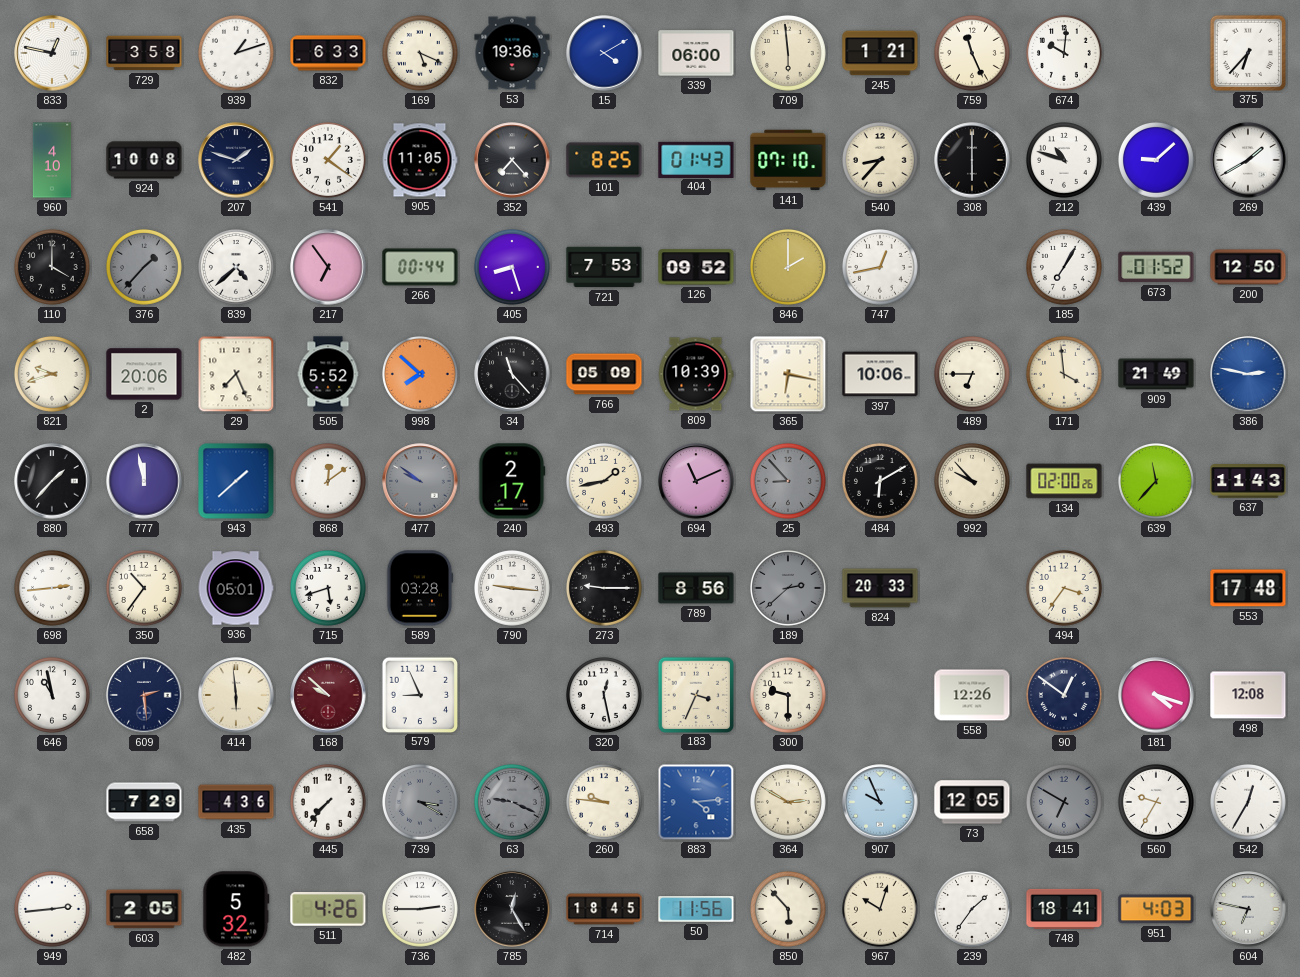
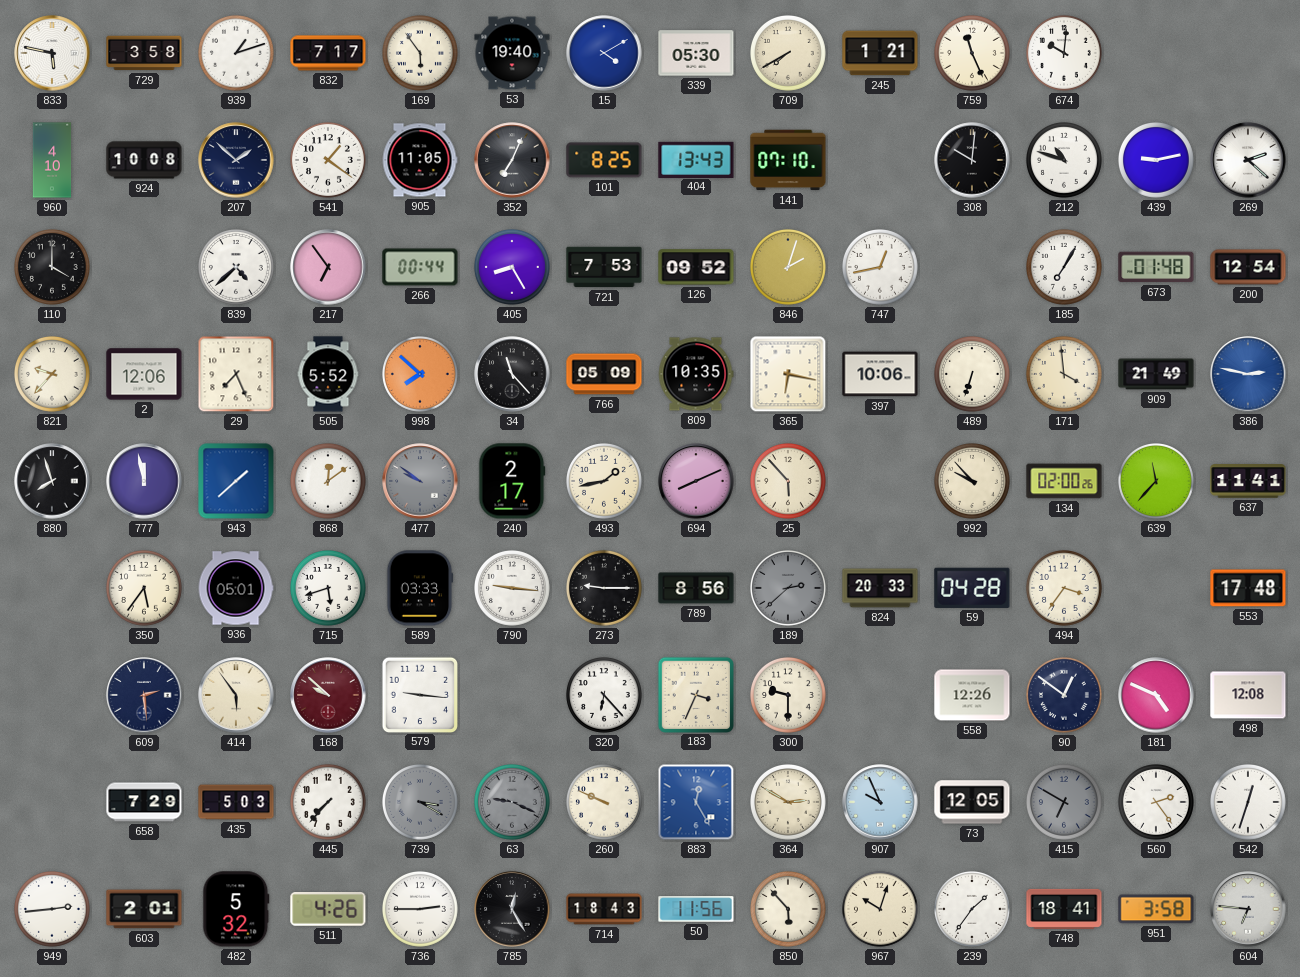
833: 12:47 -> 5:47 (52, 53)
832: 6:33 -> 7:17 (328, 53)
169: 5:19 -> 5:54 (421, 54)
53: 19:36 -> 19:40 (512, 53)
339: 06:00 -> 05:30 (696, 53)
709: 5:59 -> 7:40 (789, 54)
375: 6:37 -> none (1247, 52)
207: 1:48 -> 1:52 (236, 160)
352: 7:23 -> 7:04 (512, 160)
404: 01:43 -> 13:43 (696, 159)
540: 8:37 -> none (881, 161)
308: 6:00 -> 10:01 (972, 160)
439: 9:08 -> 9:13 (1157, 161)
269: 1:40 -> 2:22 (1248, 160)
376: 1:37 -> none (145, 268)
405: 8:27 -> 8:25 (513, 268)
846: 2:00 -> 2:03 (789, 268)
673: 01:52 -> 01:48 (1156, 267)
200: 12:50 -> 12:54 (1248, 267)
821: 9:42 -> 9:37 (53, 375)
2: 20:06 -> 12:06 (144, 374)
809: 10:39 -> 10:35 (696, 374)
489: 6:45 -> 6:33 (973, 375)
880: 1:37 -> 7:57 (52, 481)
694: 11:11 -> 8:11 (696, 481)
25: 8:53 -> 5:53 (789, 482)
25 dial: grey -> cream (789, 482)
484: 6:10 -> none (881, 482)
637: 11:43 -> 11:41 (1248, 481)
698: 2:44 -> none (53, 589)
350: 10:36 -> 5:36 (145, 589)
589: 03:28 -> 03:33 (420, 588)
59: none -> 04:28 (972, 588)
646: 10:58 -> none (53, 696)
414: 5:59 -> 5:54 (236, 695)
579: 8:56 -> 9:16 (419, 694)
320: 12:28 -> 6:23 (605, 696)
181: 4:18 -> 4:49 (1156, 695)
435: 4:36 -> 5:03 (236, 802)
260: 9:46 -> 9:49 (605, 803)
883: 4:14 -> 12:25 (696, 802)
560: 9:35 -> 2:24 (1157, 803)
542: 12:35 -> 12:33 (1249, 803)
603: 2:05 -> 2:01 (144, 909)
714: 18:45 -> 18:43 (604, 909)
951: 4:03 -> 3:58 (1156, 909)
604: 6:47 -> 6:46 (1248, 909)
